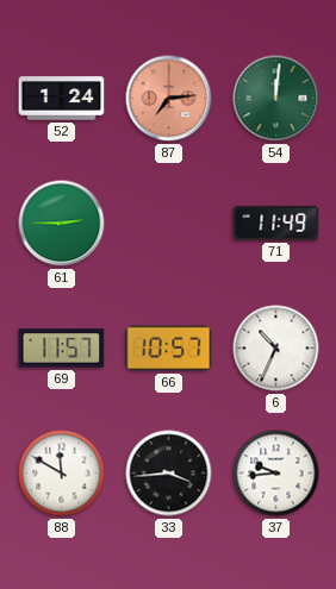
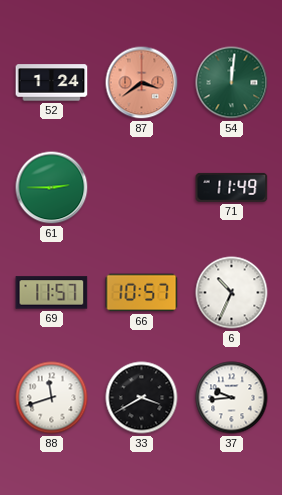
87: 7:14 -> 3:39 (142, 83)
88: 11:50 -> 11:42 (52, 398)
33: 3:44 -> 3:40 (142, 398)
